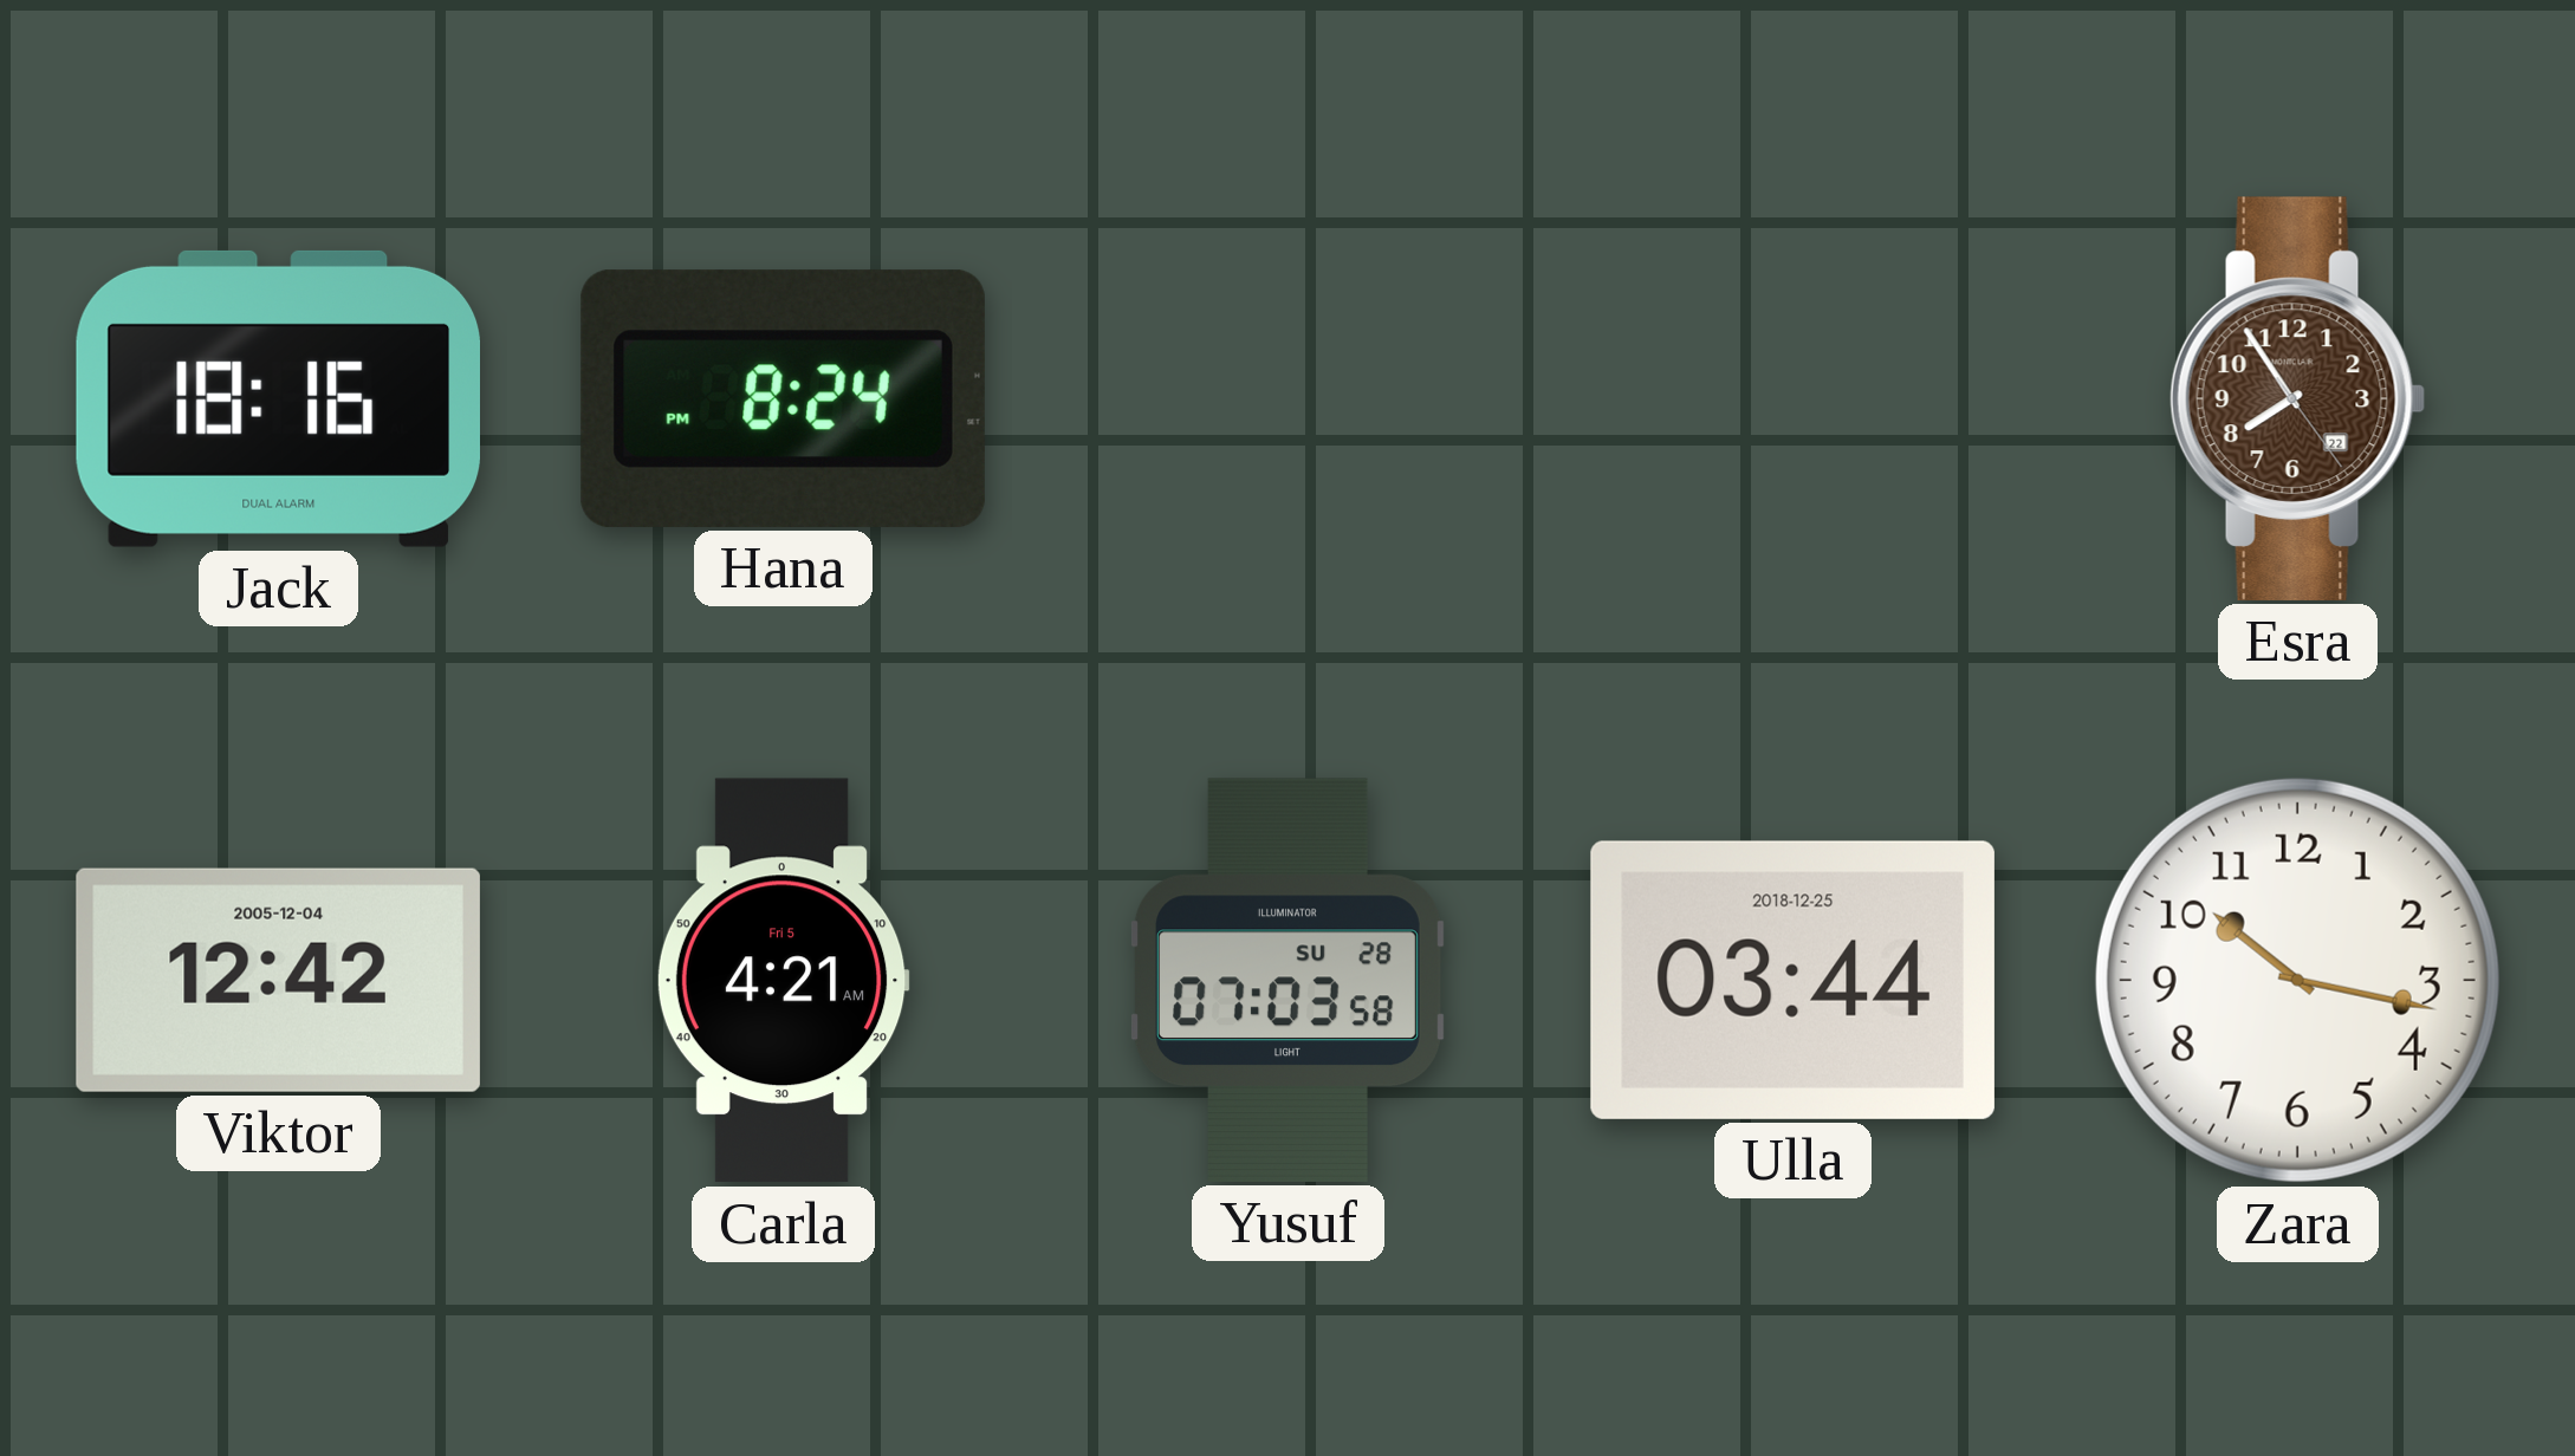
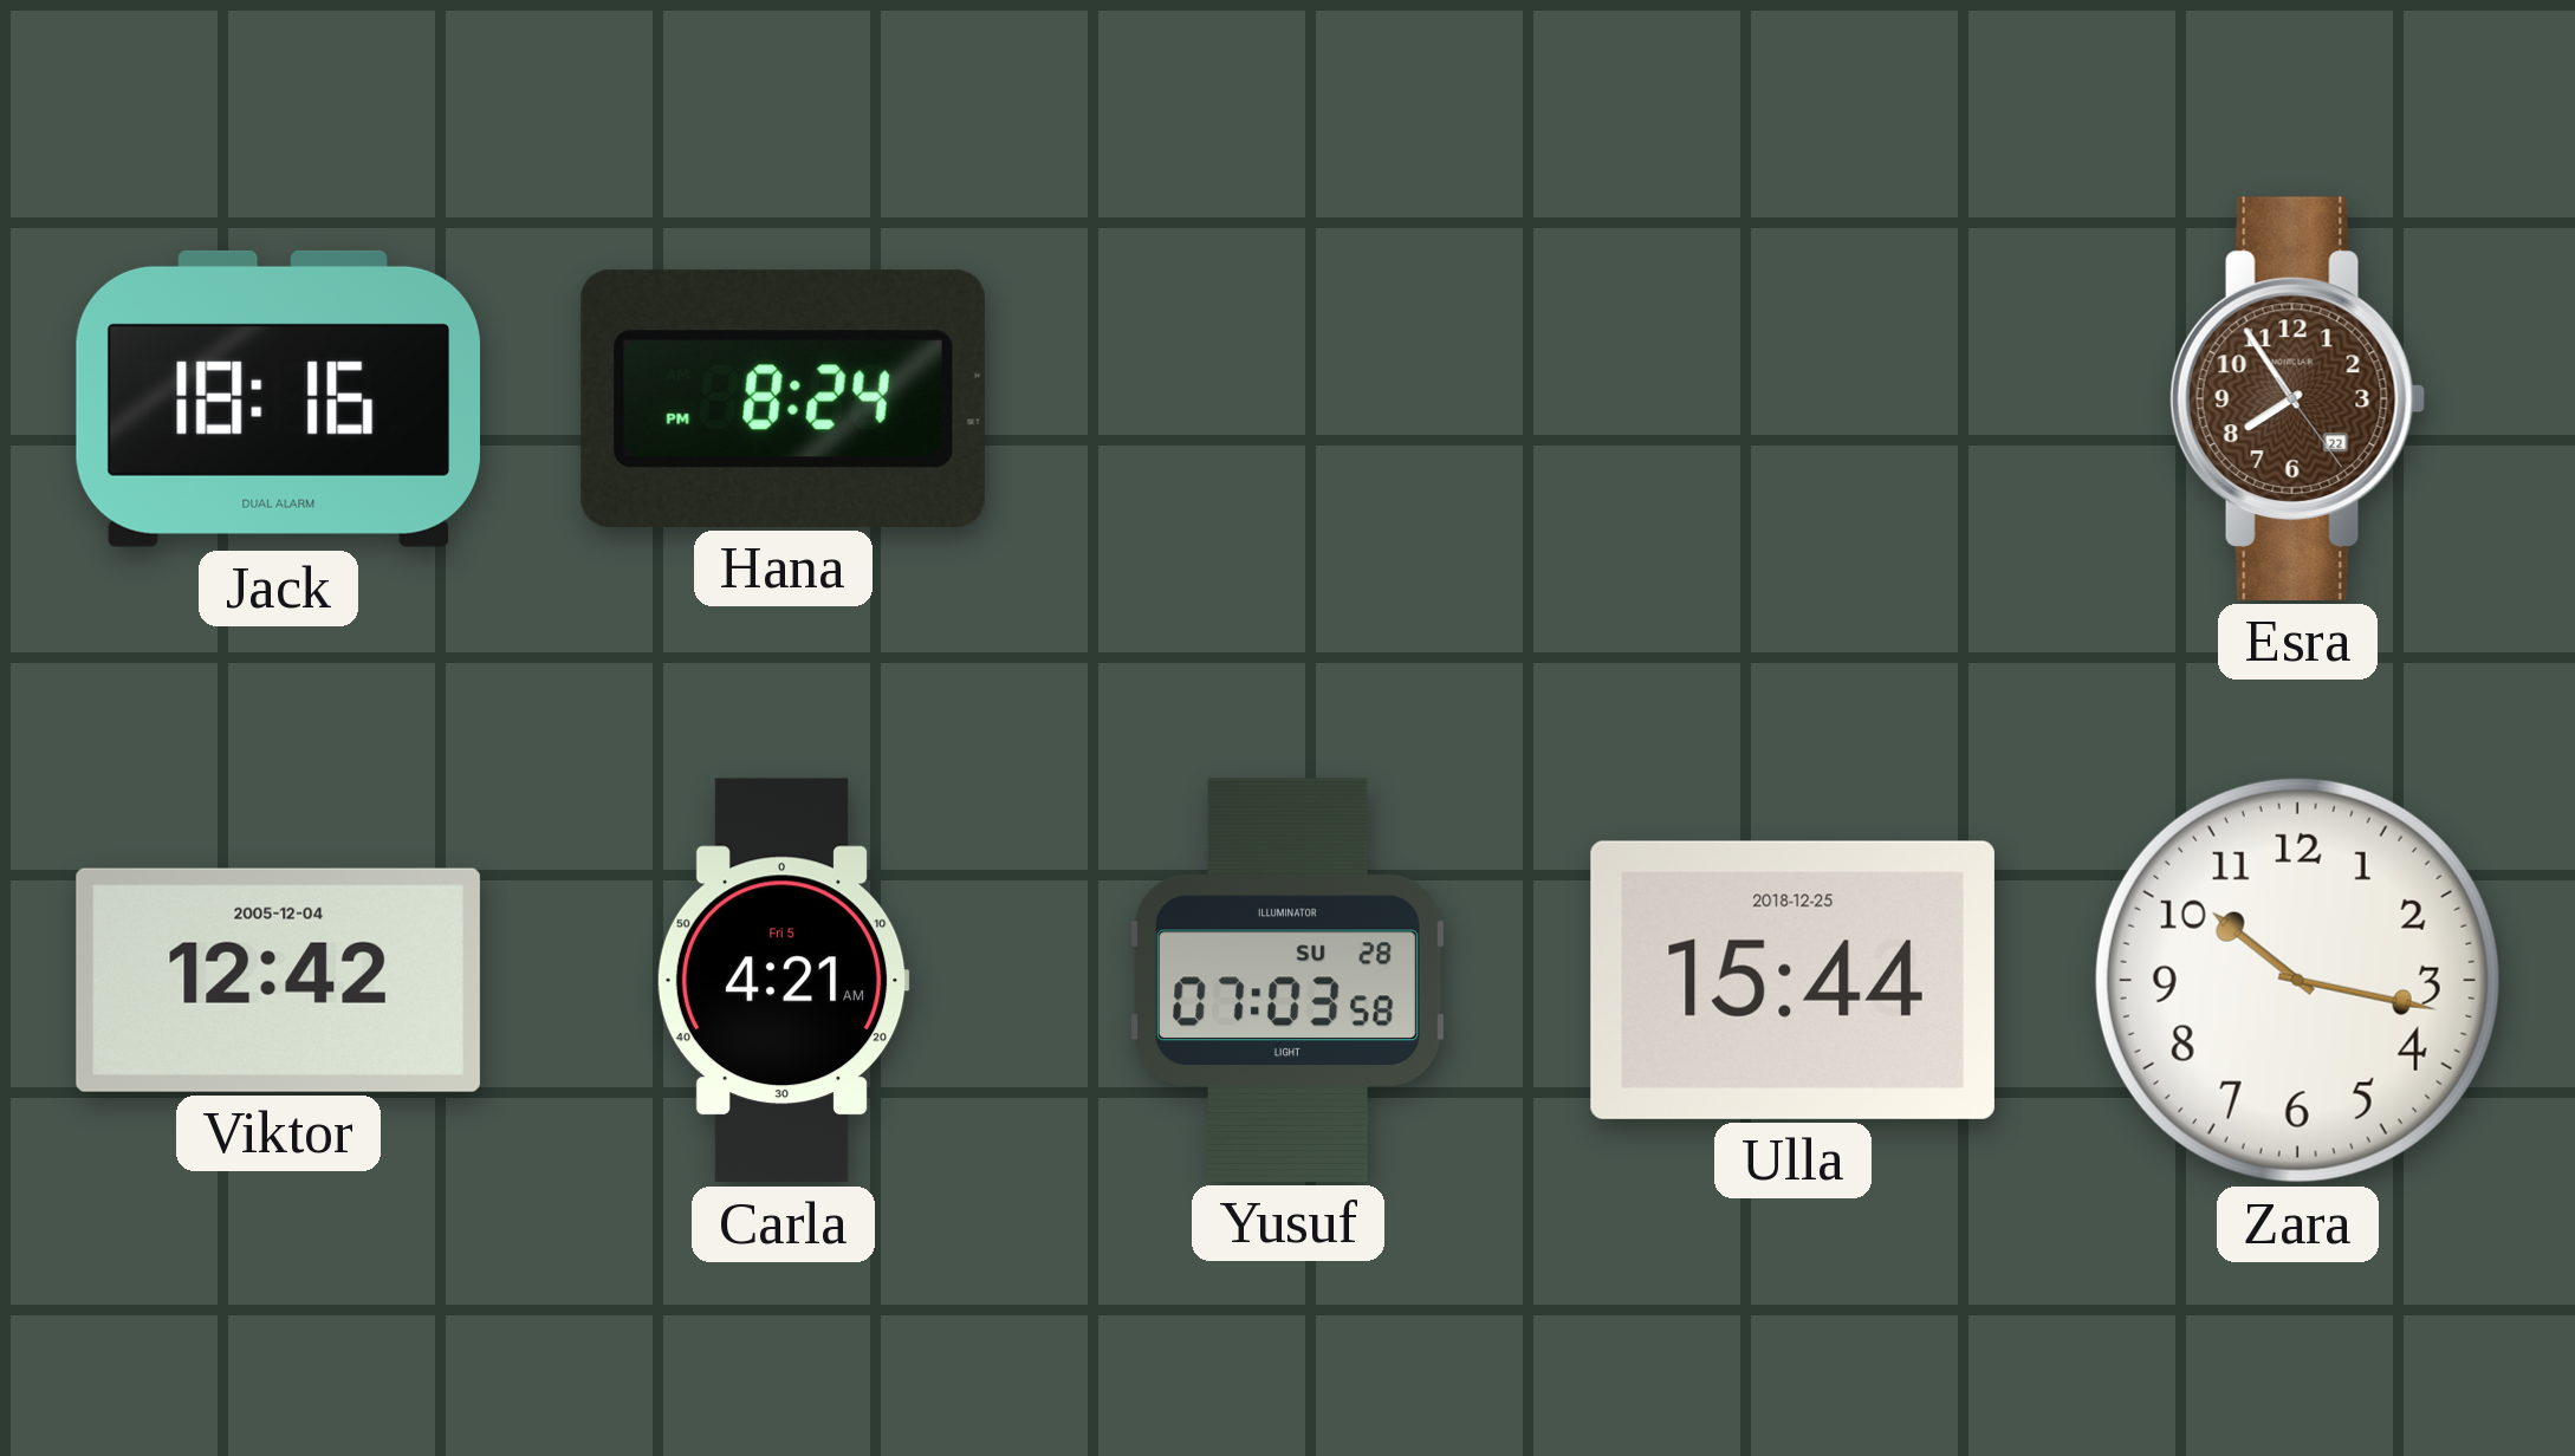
Ulla: 03:44 -> 15:44 (1792, 980)
